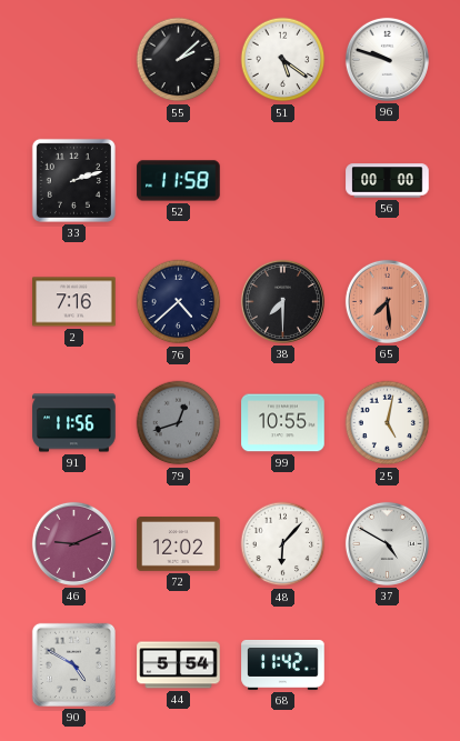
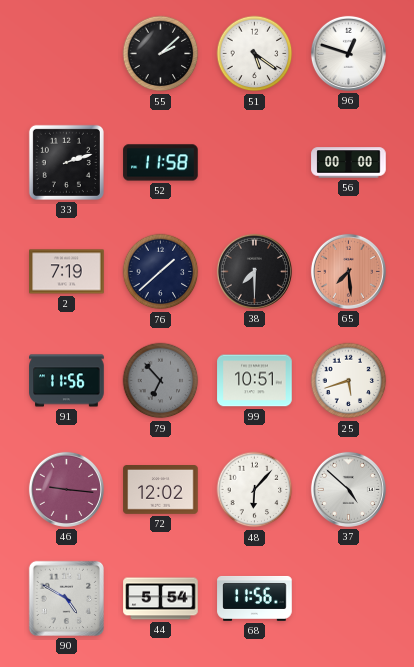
96: 9:48 -> 12:48 (348, 53)
2: 7:16 -> 7:19 (67, 272)
76: 4:38 -> 1:38 (161, 272)
79: 12:42 -> 6:53 (161, 381)
99: 10:55 -> 10:51 (255, 381)
25: 5:02 -> 5:42 (349, 381)
46: 9:11 -> 9:16 (66, 489)
37: 4:50 -> 4:52 (348, 489)
68: 11:42 -> 11:56 (255, 598)
